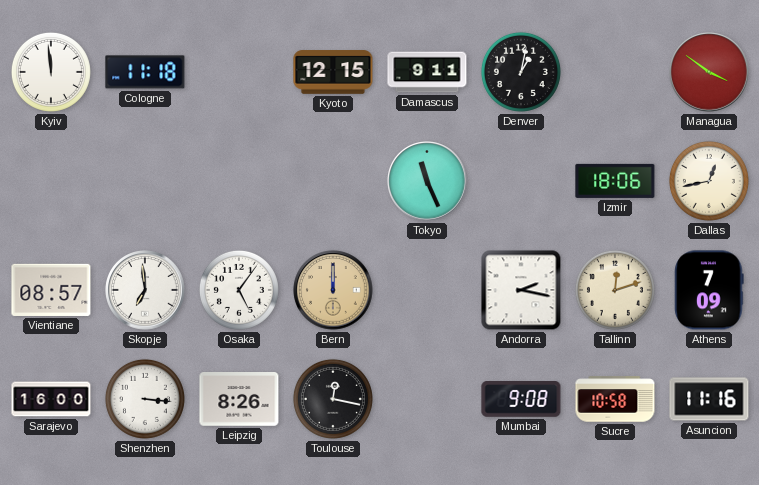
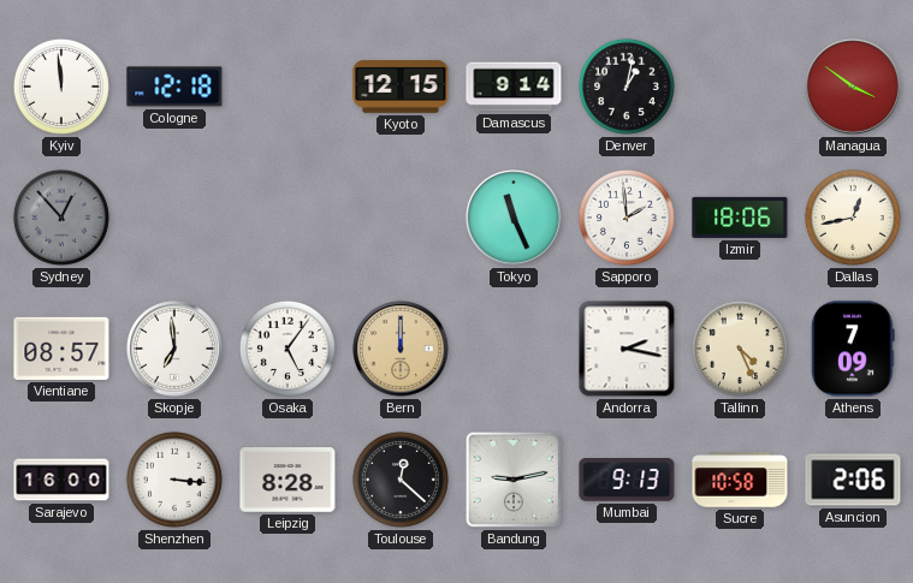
Cologne: 11:18 -> 12:18 (174, 87)
Damascus: 9:11 -> 9:14 (514, 87)
Sydney: none -> 12:53 (61, 218)
Sapporo: none -> 1:59 (627, 218)
Tallinn: 12:12 -> 4:26 (740, 349)
Leipzig: 8:26 -> 8:28 (287, 480)
Toulouse: 12:17 -> 12:22 (401, 480)
Bandung: none -> 9:13 (514, 480)
Mumbai: 9:08 -> 9:13 (627, 481)
Asuncion: 11:16 -> 2:06 (853, 480)
